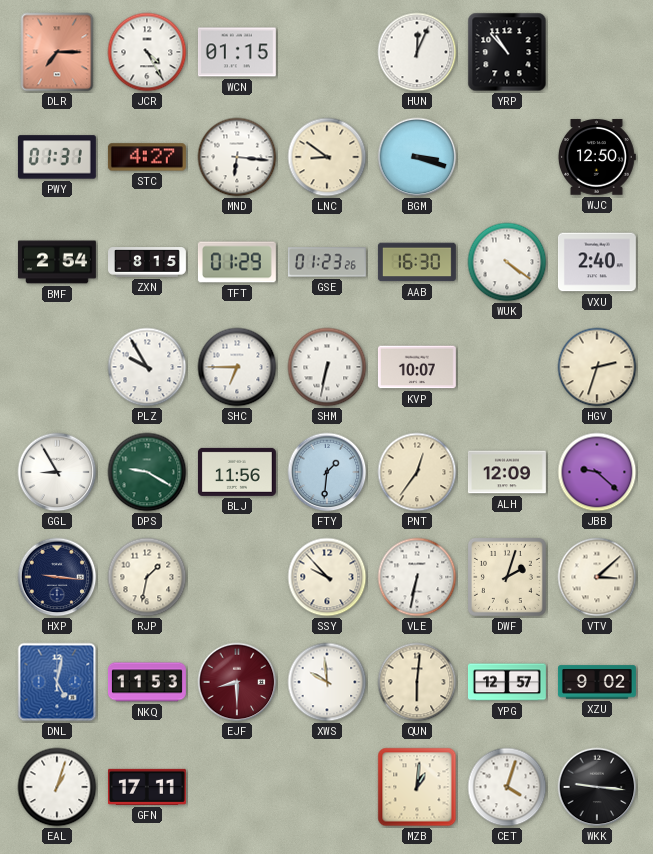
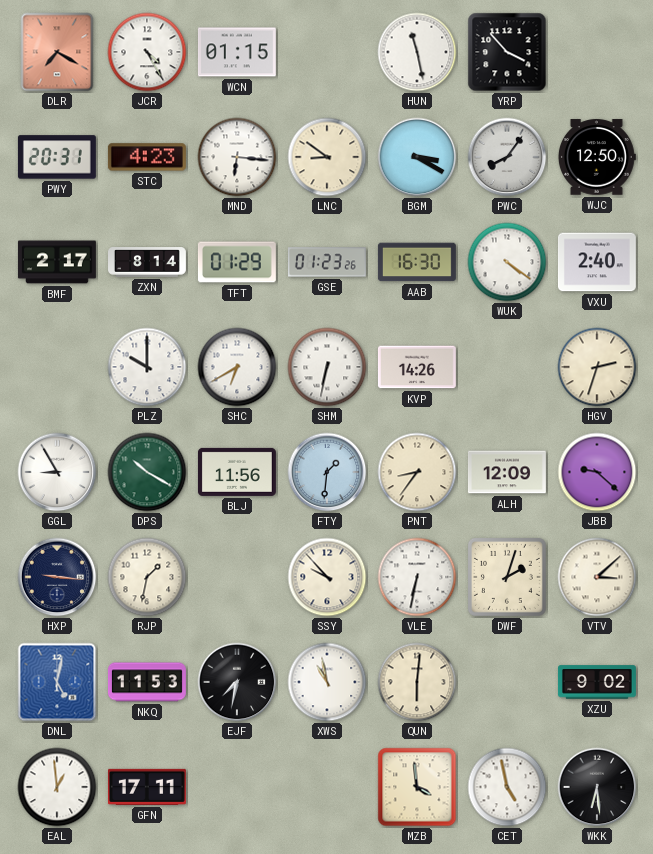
DLR: 7:15 -> 7:20 (57, 52)
HUN: 12:04 -> 11:28 (417, 52)
YRP: 10:53 -> 3:53 (507, 52)
PWY: 01:31 -> 20:31 (57, 157)
STC: 4:27 -> 4:23 (147, 157)
BGM: 3:18 -> 3:20 (417, 157)
PWC: none -> 8:06 (507, 157)
BMF: 2:54 -> 2:17 (57, 262)
ZXN: 8:15 -> 8:14 (148, 262)
PLZ: 9:55 -> 10:00 (147, 367)
SHC: 6:45 -> 6:40 (237, 367)
KVP: 10:07 -> 14:26 (417, 367)
DPS: 9:20 -> 10:20 (147, 472)
PNT: 12:36 -> 8:36 (417, 472)
EJF: 8:30 -> 7:32 (237, 682)
EJF dial: burgundy -> black (237, 682)
XWS: 9:59 -> 10:58 (327, 682)
YPG: 12:57 -> none (507, 682)
EAL: 1:03 -> 12:59 (57, 787)
MZB: 1:01 -> 3:59 (417, 787)
CET: 4:03 -> 4:58 (507, 787)
WKK: 9:16 -> 6:29 (597, 787)
